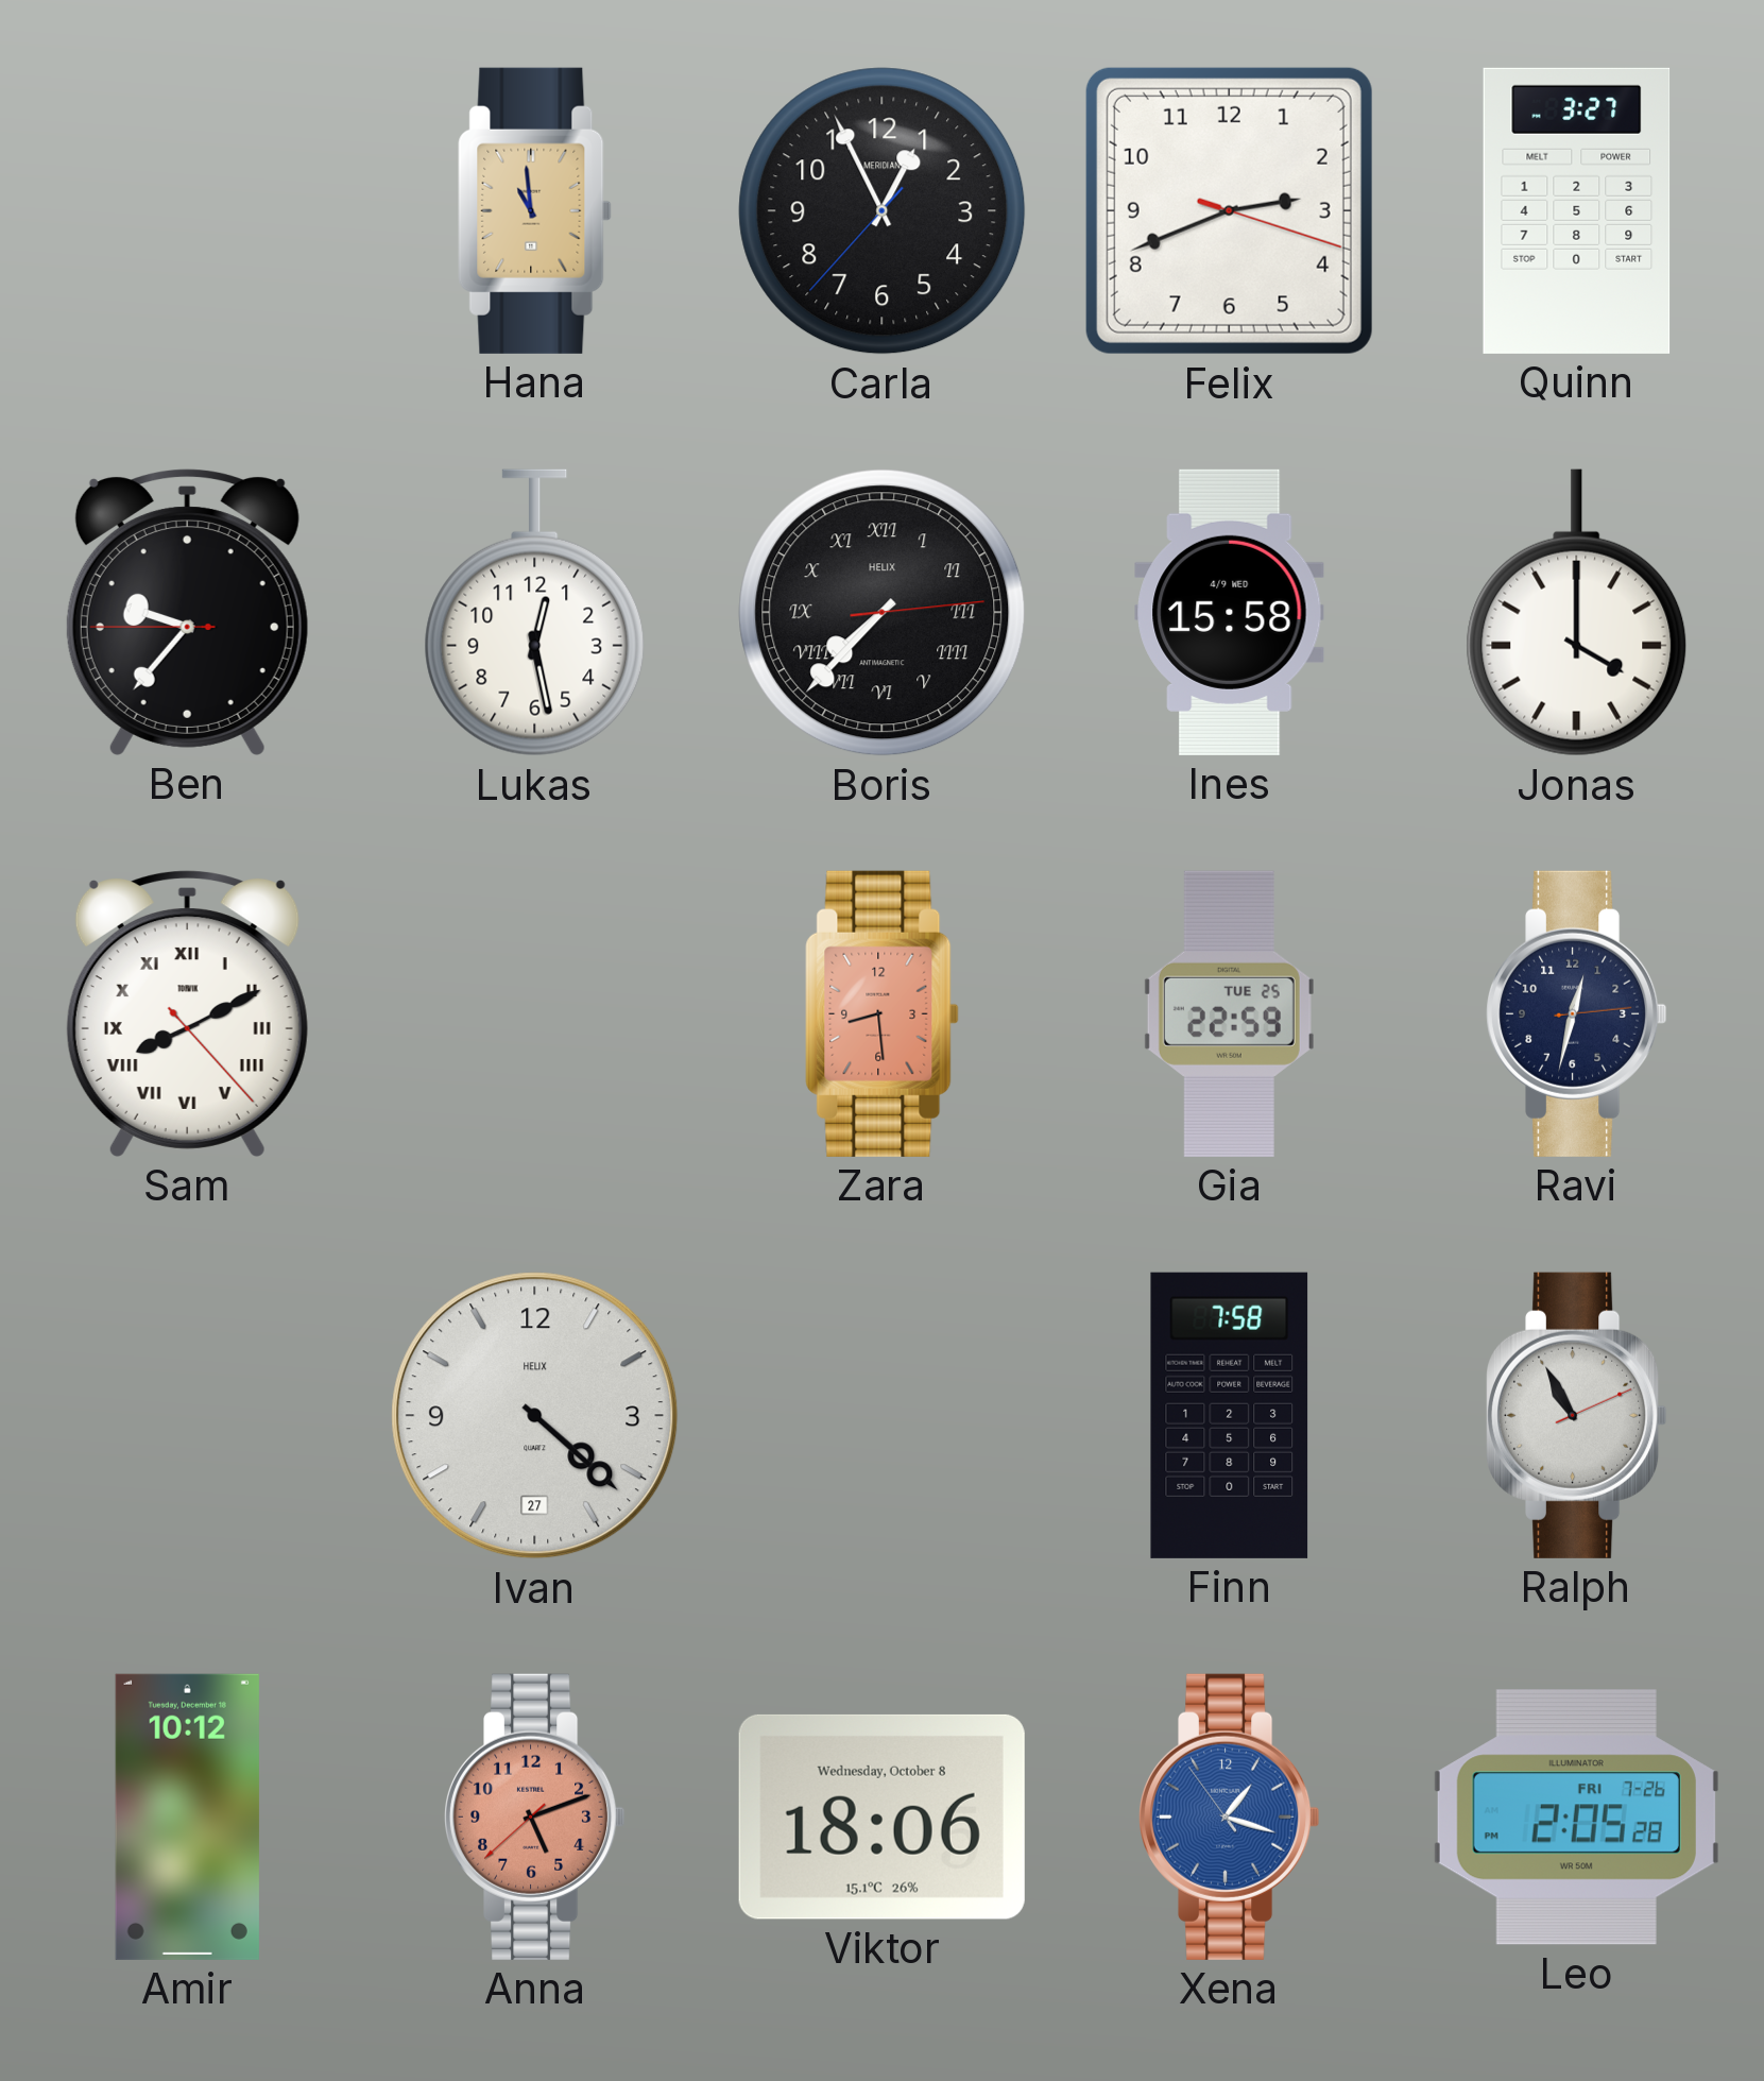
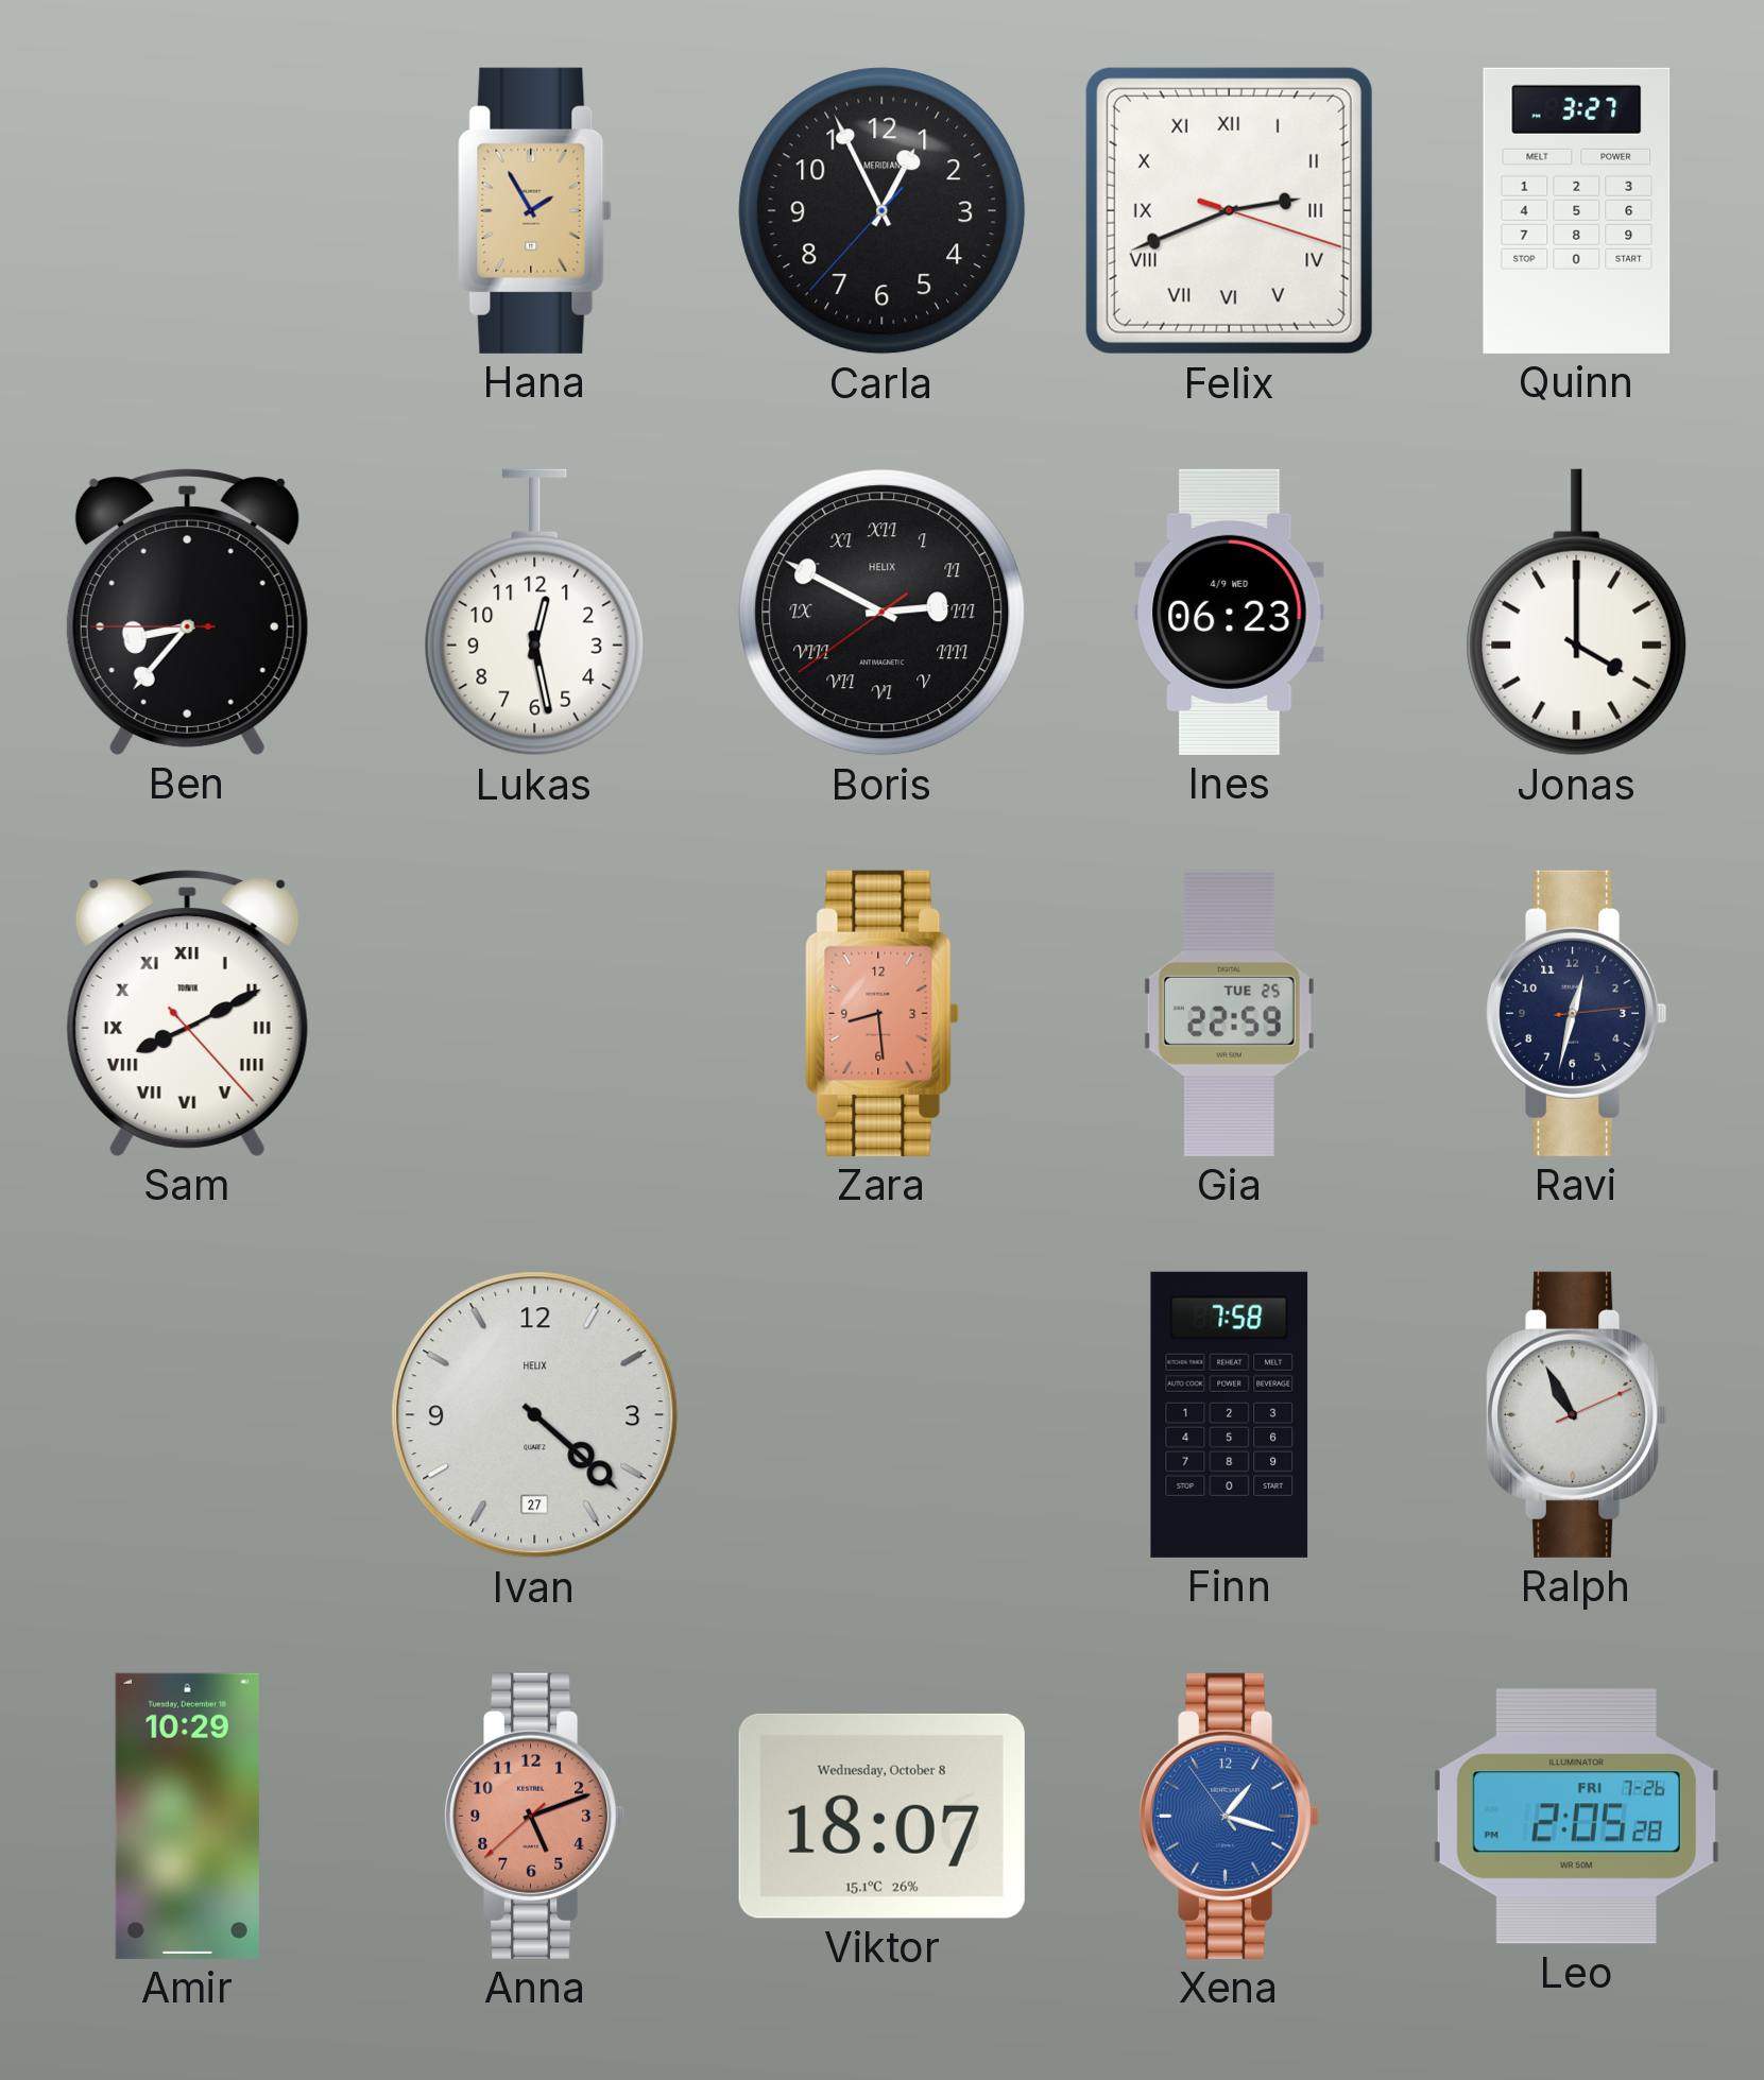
Hana: 10:59 -> 1:55 (535, 210)
Felix numerals: Arabic -> Roman (1229, 210)
Ben: 9:36 -> 8:36 (187, 612)
Boris: 7:37 -> 2:49 (883, 613)
Ines: 15:58 -> 06:23 (1230, 612)
Amir: 10:12 -> 10:29 (187, 1816)
Viktor: 18:06 -> 18:07 (881, 1816)
